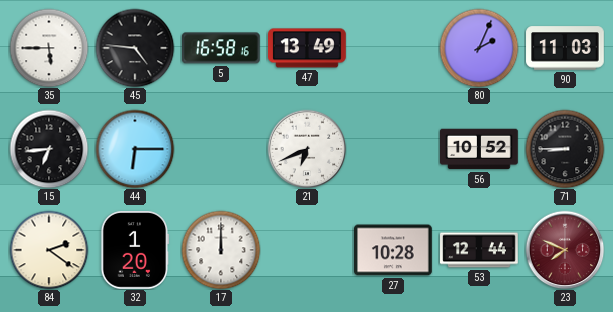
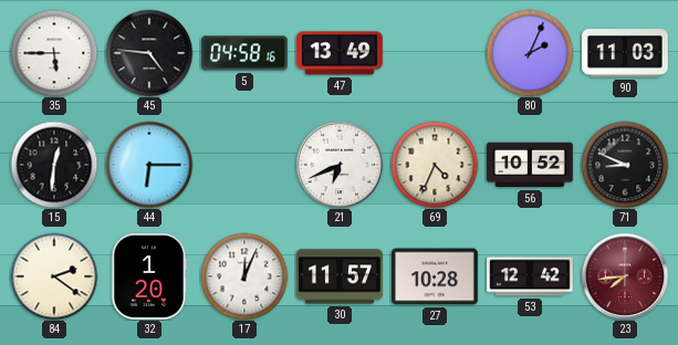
5: 16:58 -> 04:58 (246, 53)
15: 6:44 -> 12:31 (54, 165)
69: none -> 4:34 (435, 165)
71: 8:45 -> 8:49 (625, 165)
17: 12:00 -> 12:04 (244, 276)
30: none -> 11:57 (340, 276)
53: 12:44 -> 12:42 (530, 276)
23: 7:49 -> 7:44 (625, 276)
